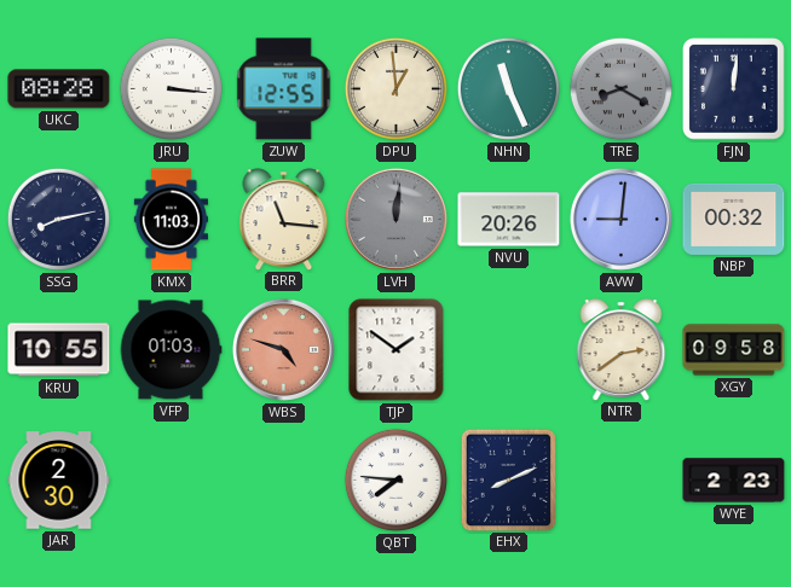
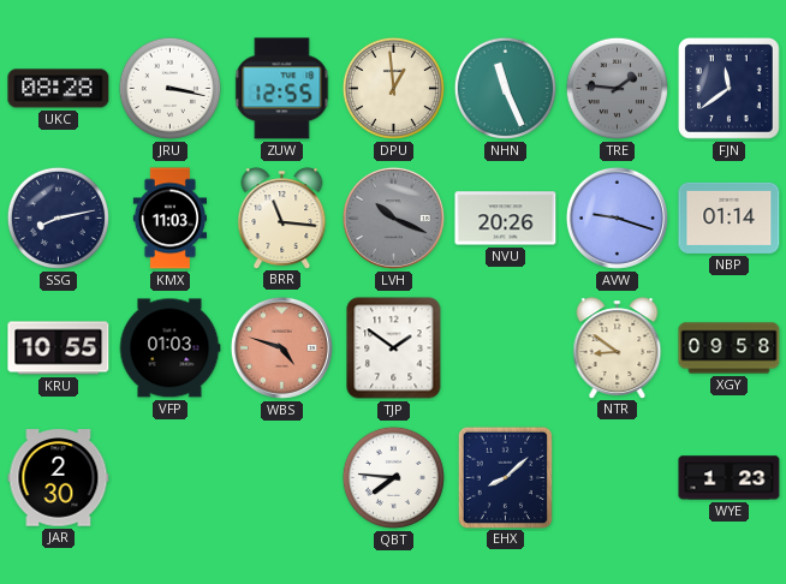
JRU: 3:16 -> 3:17 (169, 88)
TRE: 8:20 -> 1:46 (617, 88)
FJN: 12:01 -> 11:39 (730, 89)
LVH: 12:01 -> 10:19 (393, 217)
AVW: 9:01 -> 9:18 (617, 217)
NBP: 00:32 -> 01:14 (730, 217)
NTR: 2:39 -> 8:51 (618, 347)
EHX: 8:11 -> 8:08 (505, 477)
WYE: 2:23 -> 1:23 (730, 478)
